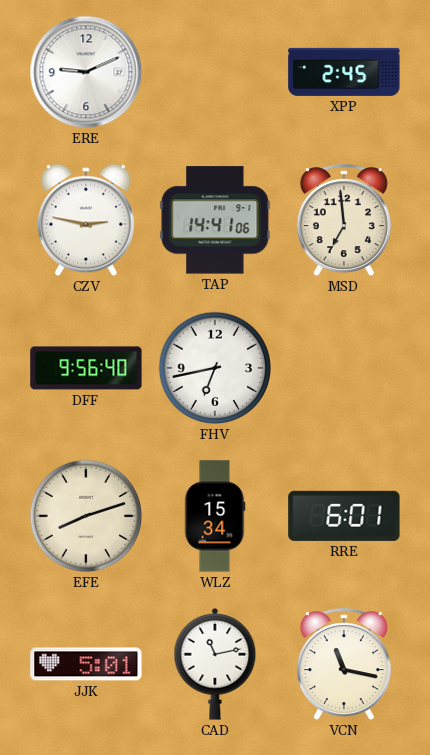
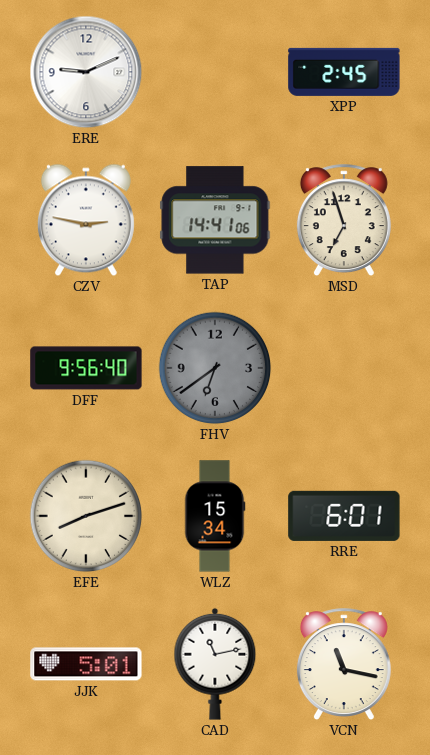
MSD: 6:59 -> 6:57 (344, 221)
FHV: 6:43 -> 6:39 (215, 368)
FHV dial: white -> grey (215, 368)
